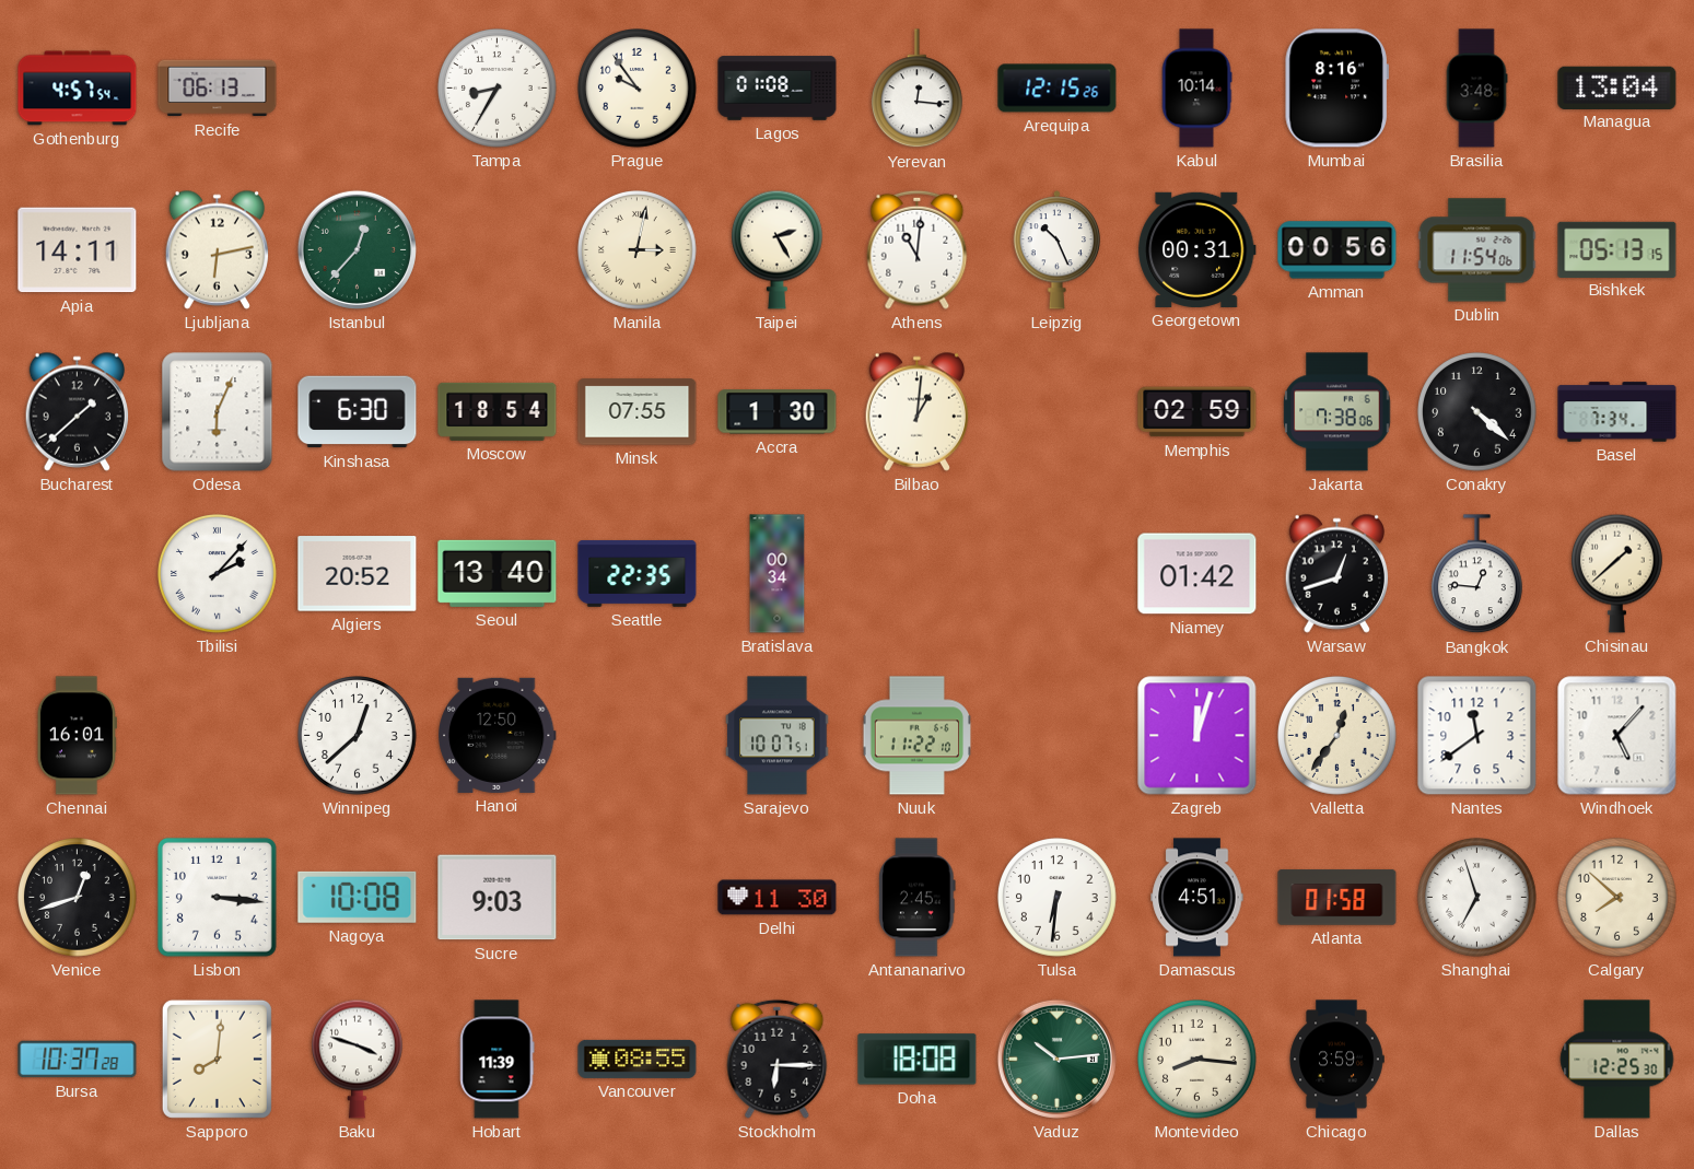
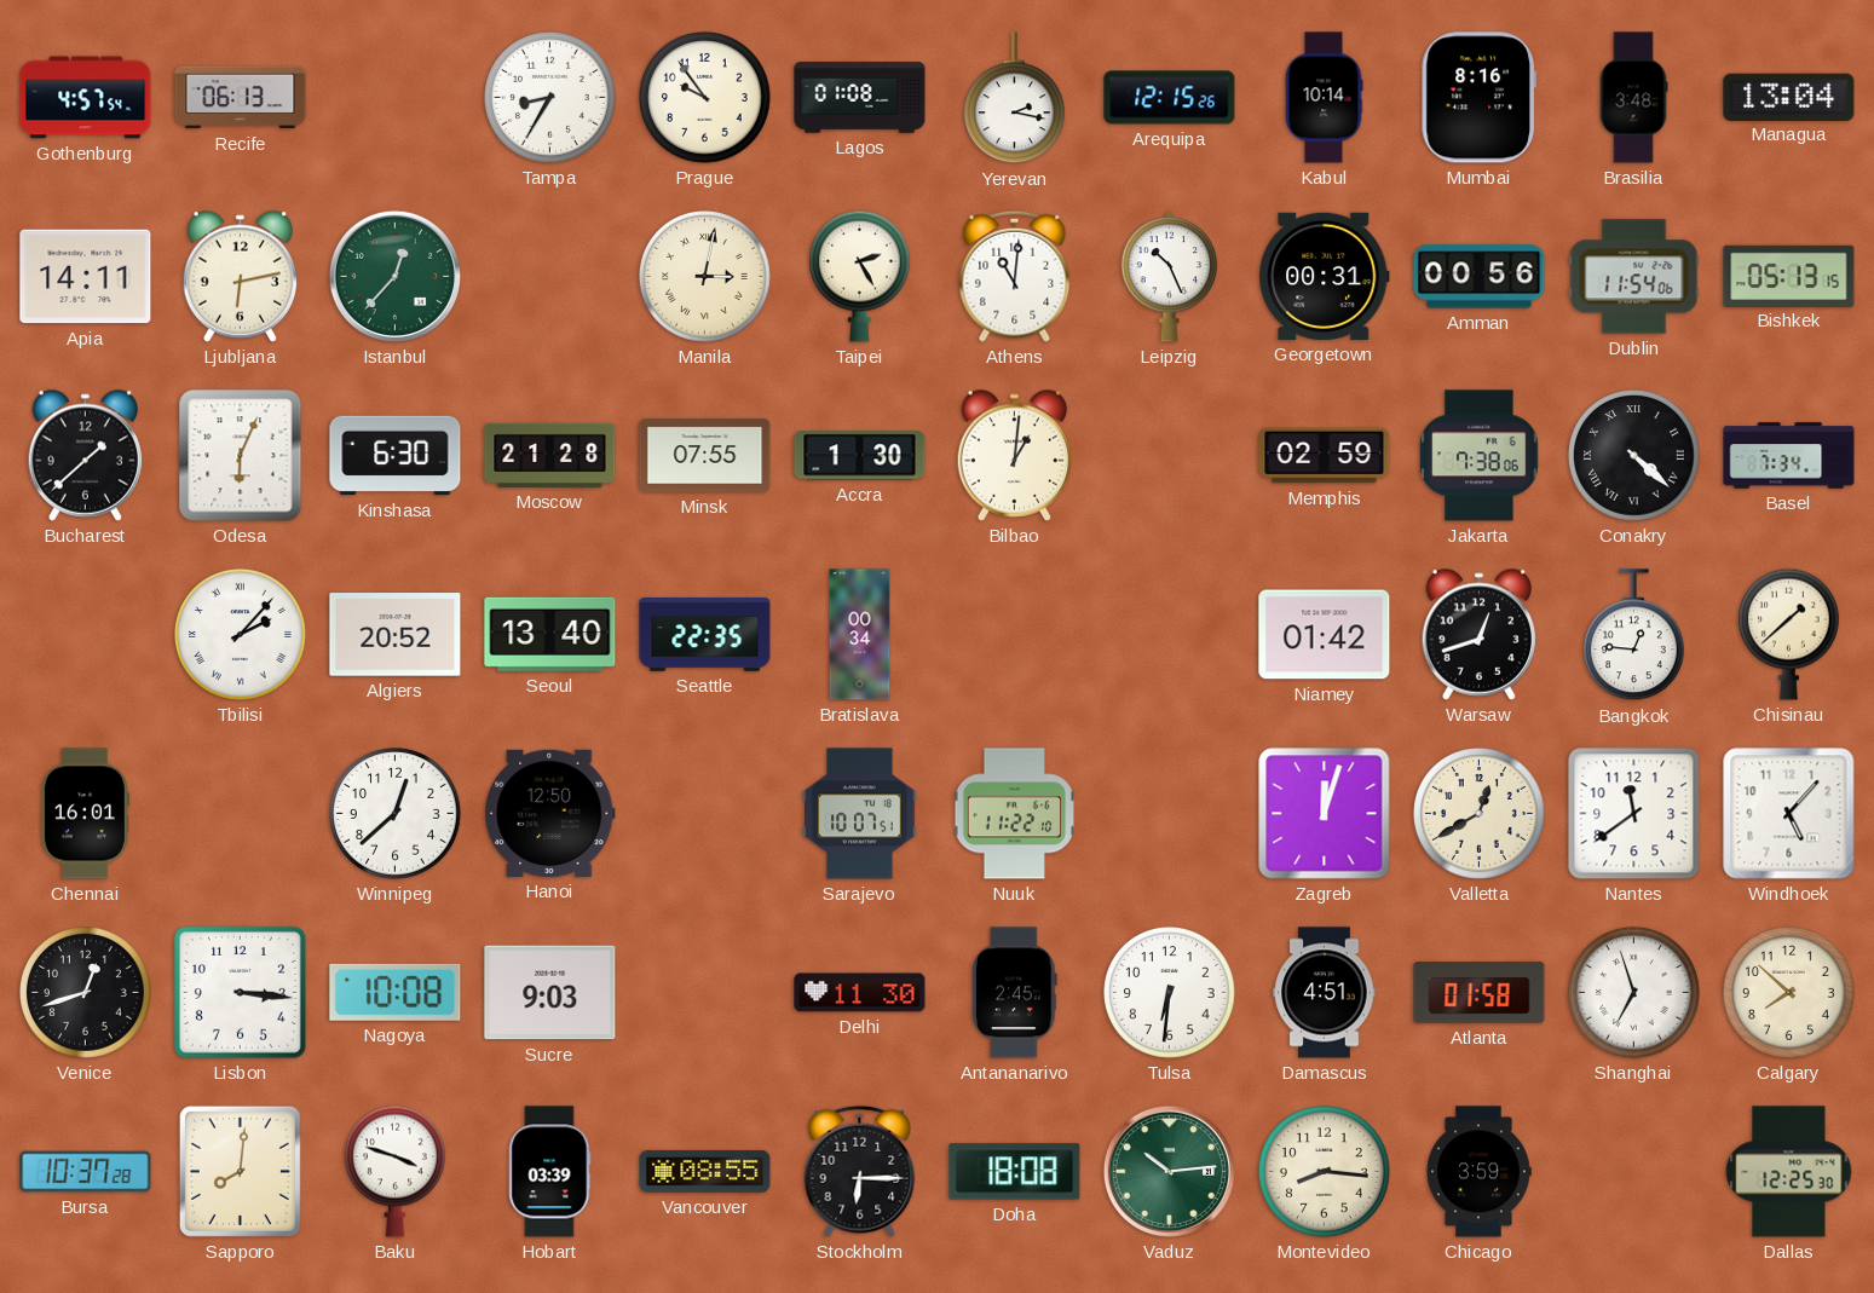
Yerevan: 12:16 -> 2:17 (1014, 98)
Moscow: 18:54 -> 21:28 (550, 455)
Conakry numerals: Arabic -> Roman (1634, 456)
Valletta: 12:36 -> 12:40 (1480, 814)
Hobart: 11:39 -> 03:39 (550, 1172)
